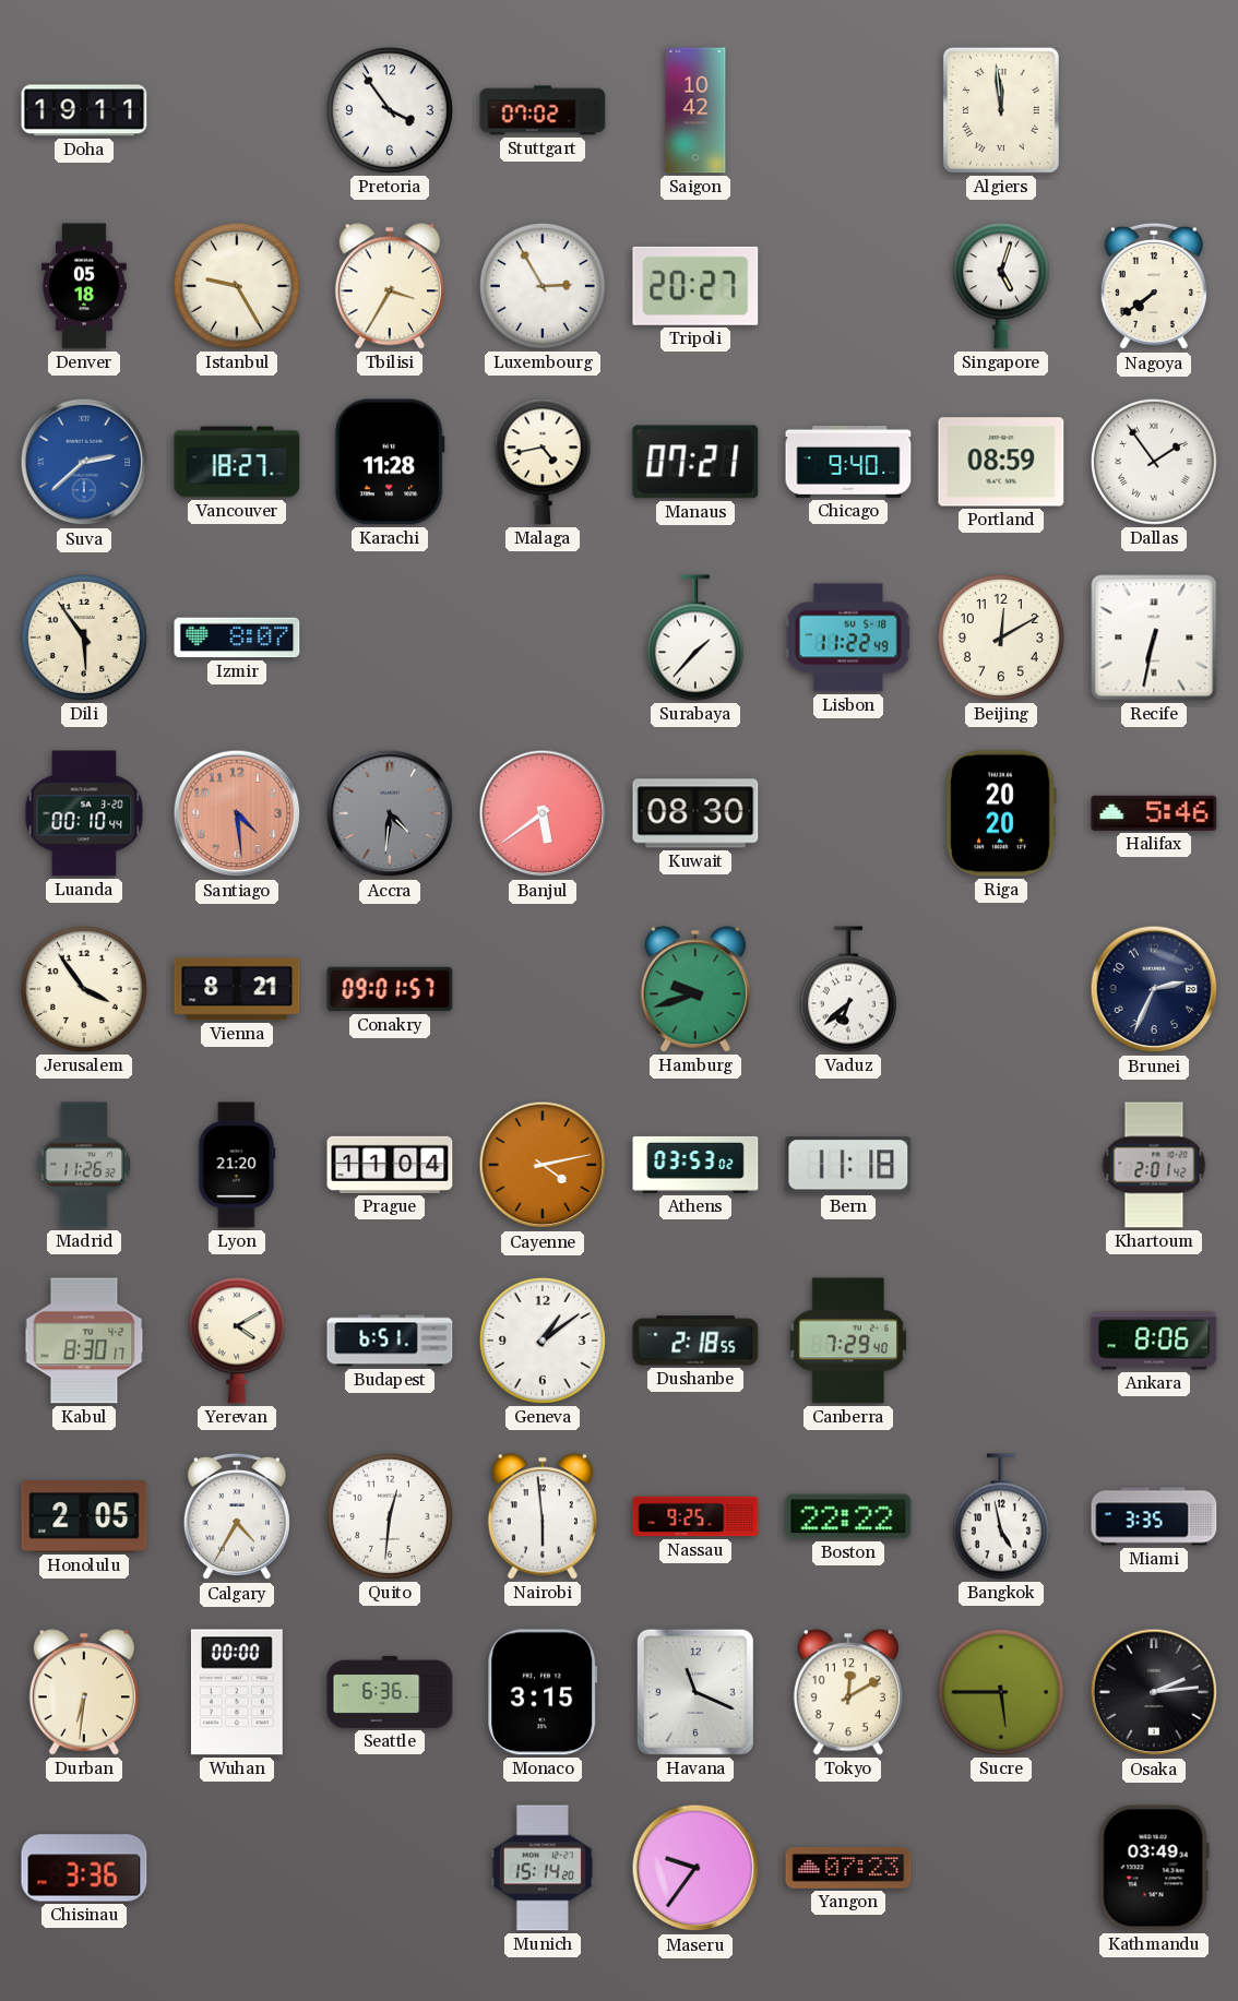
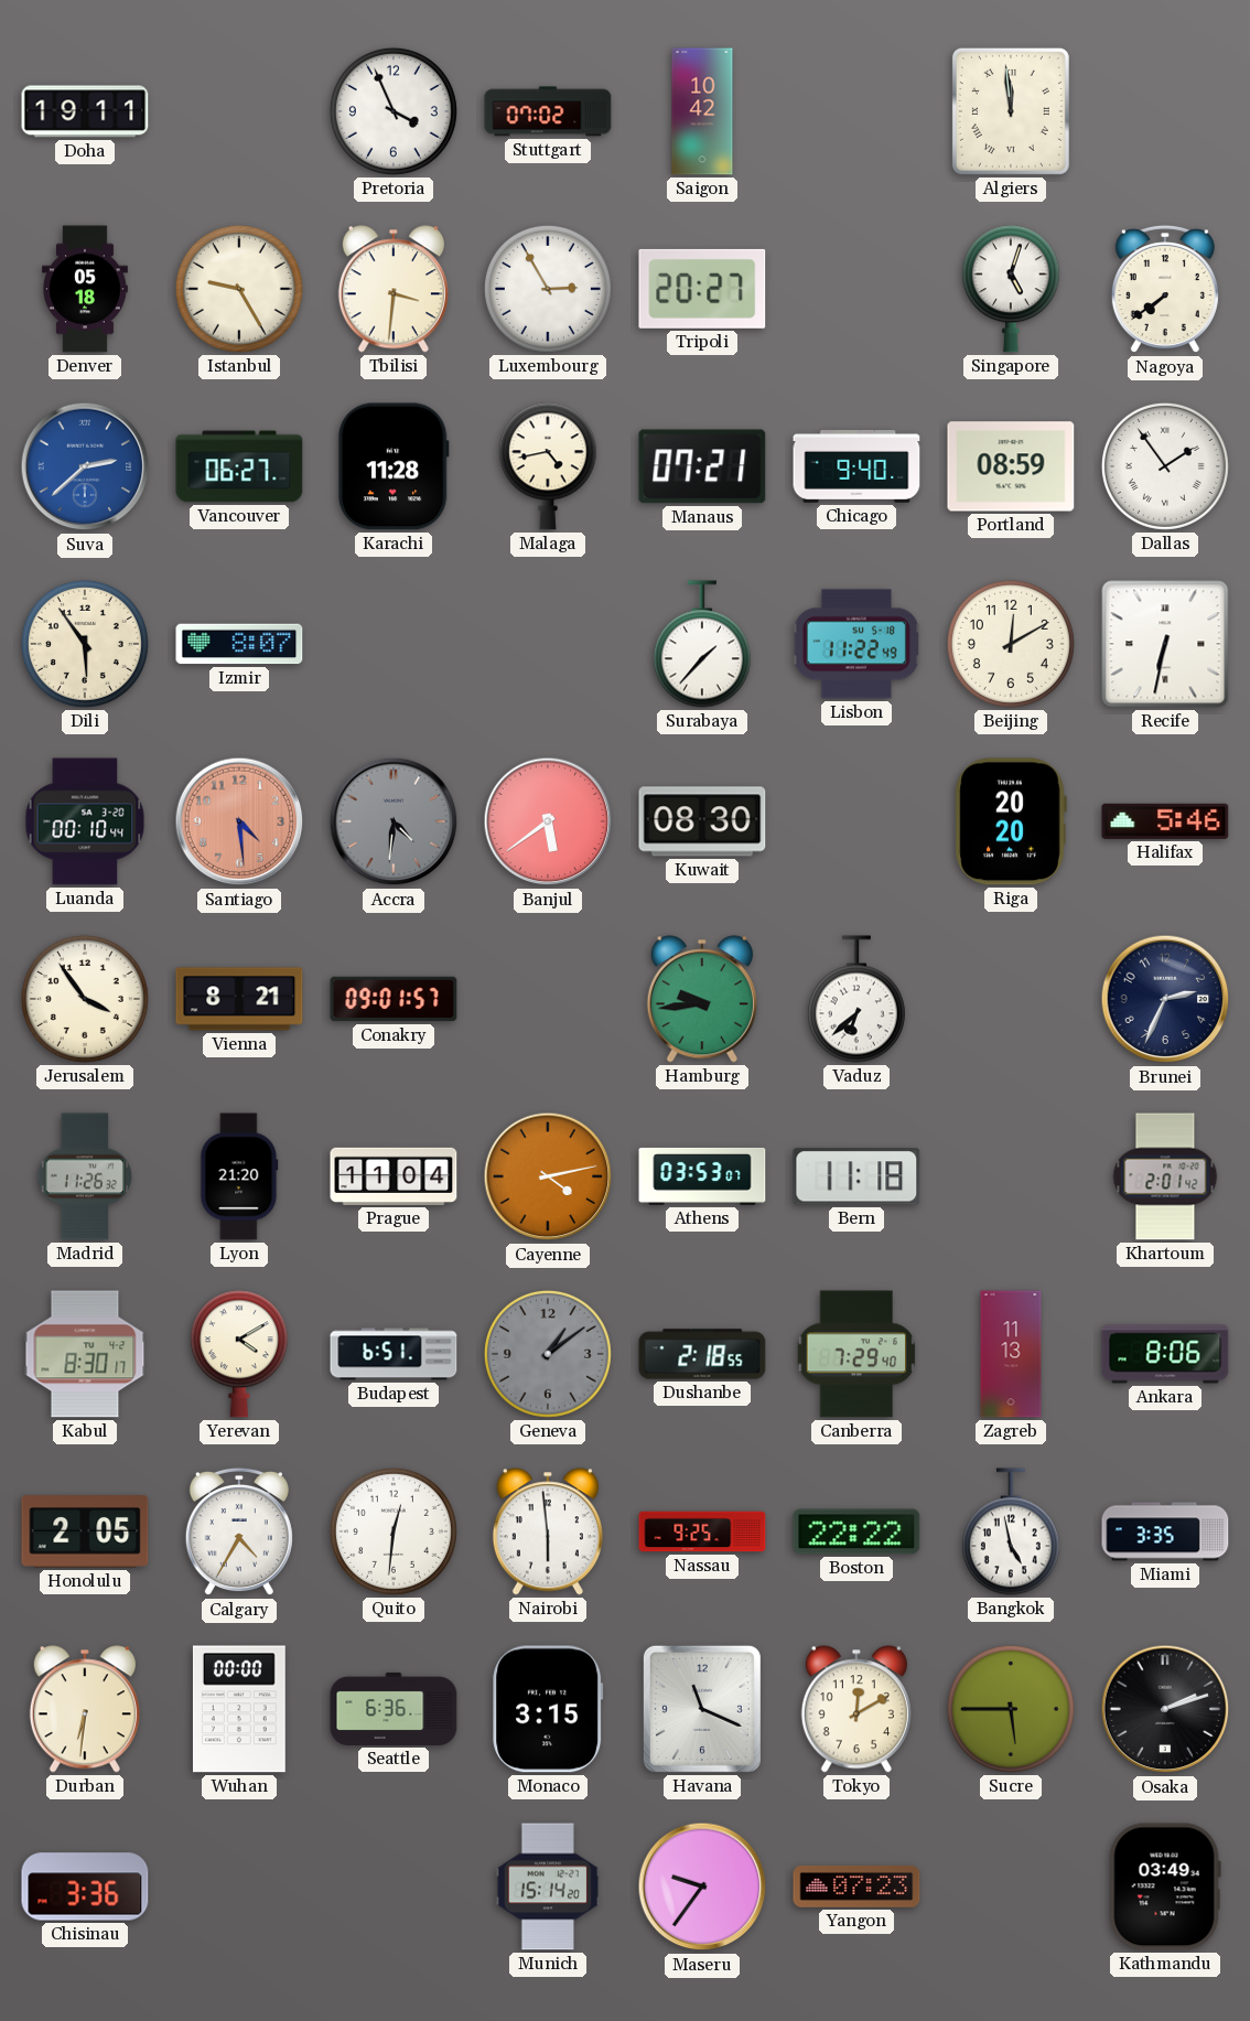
Pretoria: 3:54 -> 3:56 (394, 111)
Tbilisi: 3:35 -> 3:31 (394, 289)
Vancouver: 18:27 -> 06:27 (239, 466)
Hamburg: 9:42 -> 9:44 (702, 999)
Athens: 03:53:02 -> 03:53:07 (702, 1176)
Geneva dial: white -> grey (548, 1354)
Zagreb: none -> 11:13 (1011, 1354)
Osaka: 2:14 -> 2:12 (1165, 1709)
